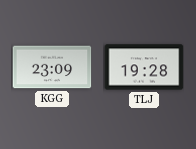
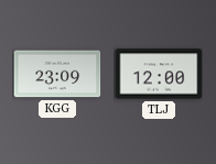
TLJ: 19:28 -> 12:00 (159, 74)
